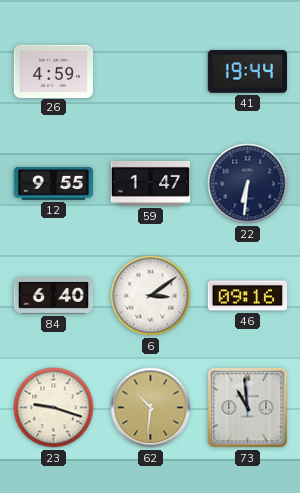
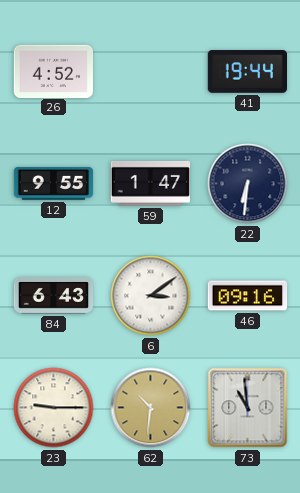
26: 4:59 -> 4:52 (53, 71)
84: 6:40 -> 6:43 (54, 296)
23: 9:18 -> 9:15 (54, 408)
